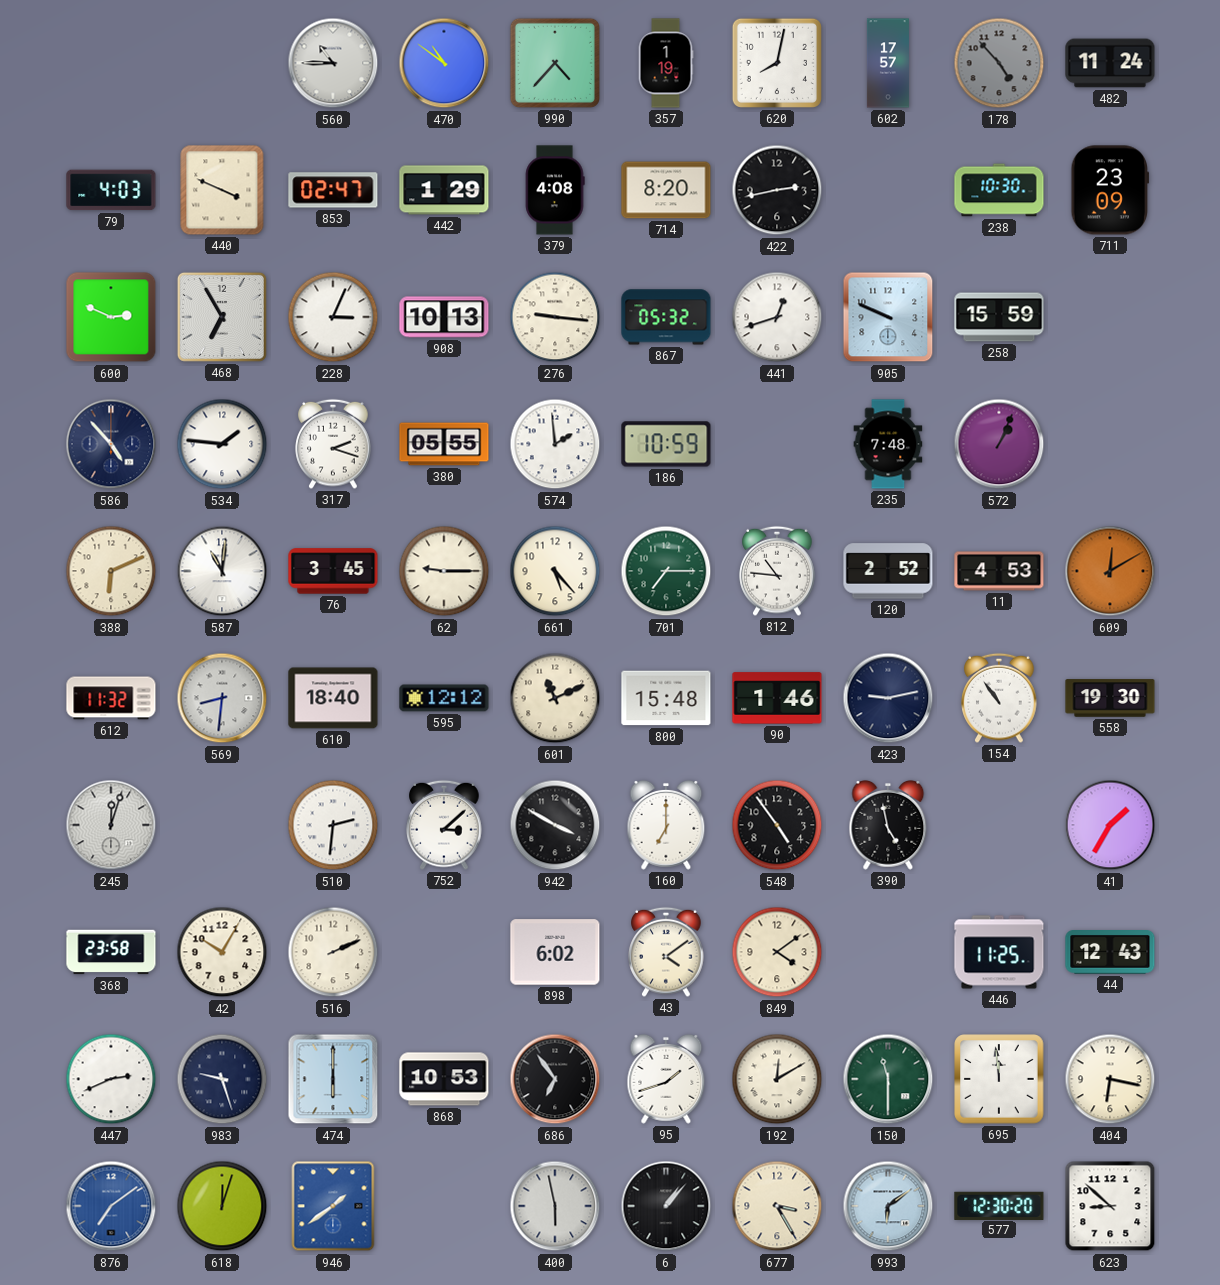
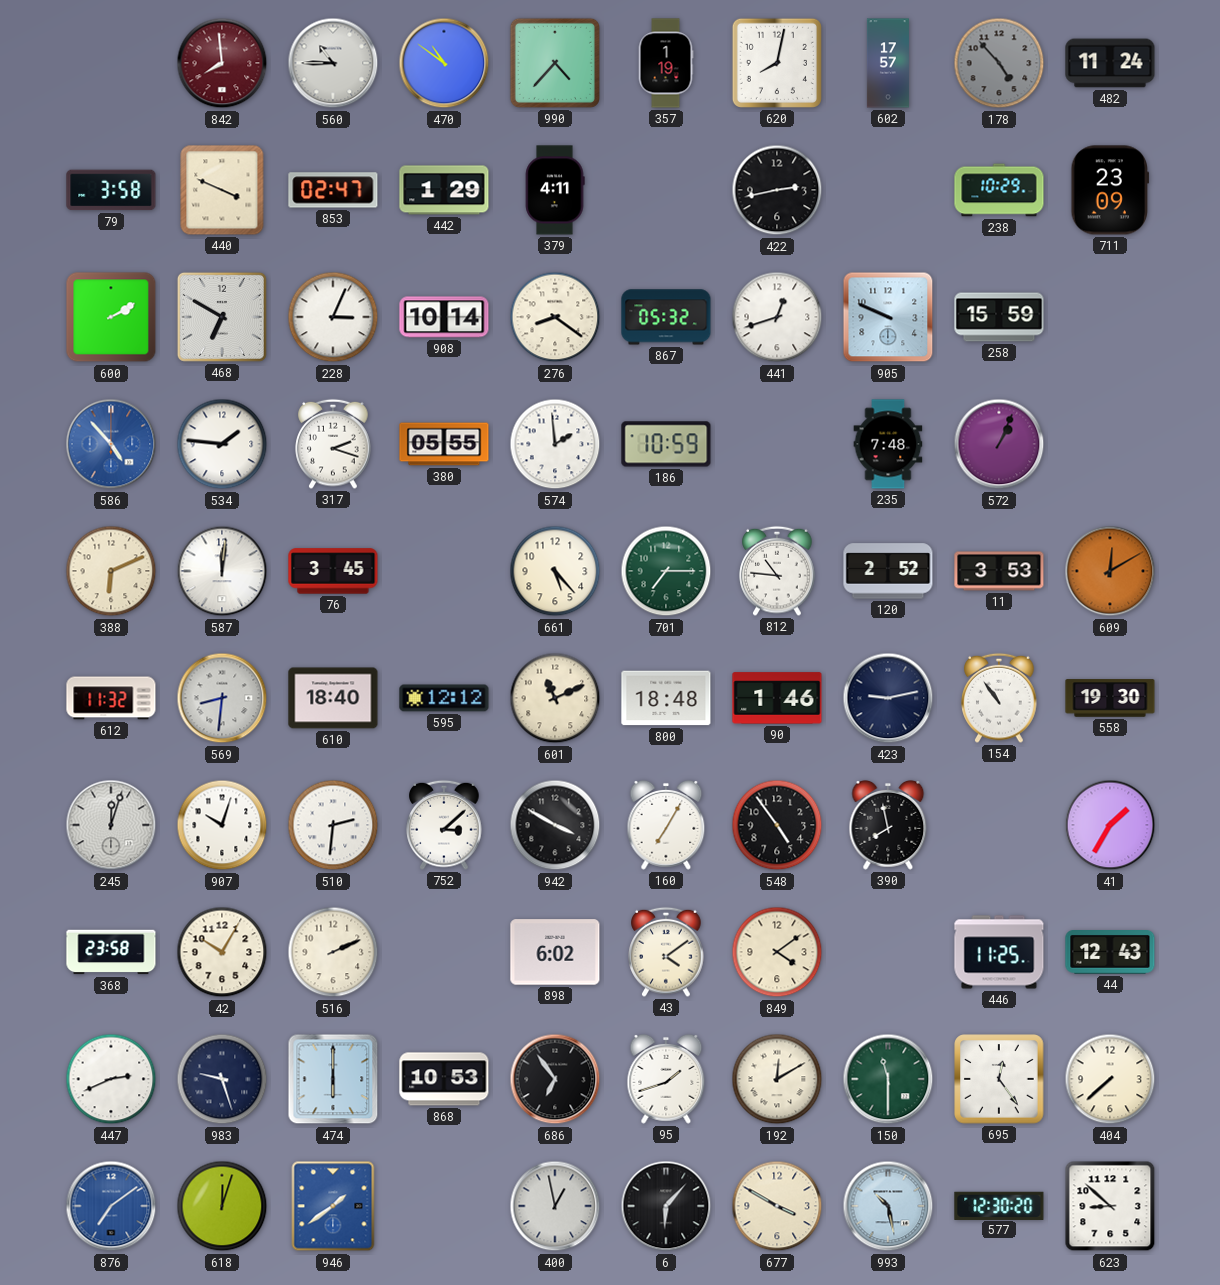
842: none -> 7:59 (222, 63)
79: 4:03 -> 3:58 (111, 190)
379: 4:08 -> 4:11 (555, 190)
714: 8:20 -> none (666, 190)
238: 10:30 -> 10:29 (999, 190)
600: 2:49 -> 2:10 (111, 317)
468: 6:55 -> 6:50 (222, 317)
908: 10:13 -> 10:14 (444, 317)
276: 9:16 -> 8:21 (555, 317)
586 dial: navy -> blue (111, 444)
587: 11:01 -> 12:01 (222, 571)
62: 9:15 -> none (444, 571)
11: 4:53 -> 3:53 (999, 571)
800: 15:48 -> 18:48 (666, 698)
907: none -> 10:03 (222, 825)
160: 7:00 -> 7:05 (666, 825)
390: 4:58 -> 7:58 (888, 825)
695: 11:59 -> 12:24 (999, 1079)
404: 6:17 -> 7:38 (1110, 1079)
400: 5:58 -> 12:58 (555, 1206)
6: 1:07 -> 6:07 (666, 1206)
677: 3:25 -> 3:50 (777, 1206)
993: 6:09 -> 10:28 (888, 1206)
